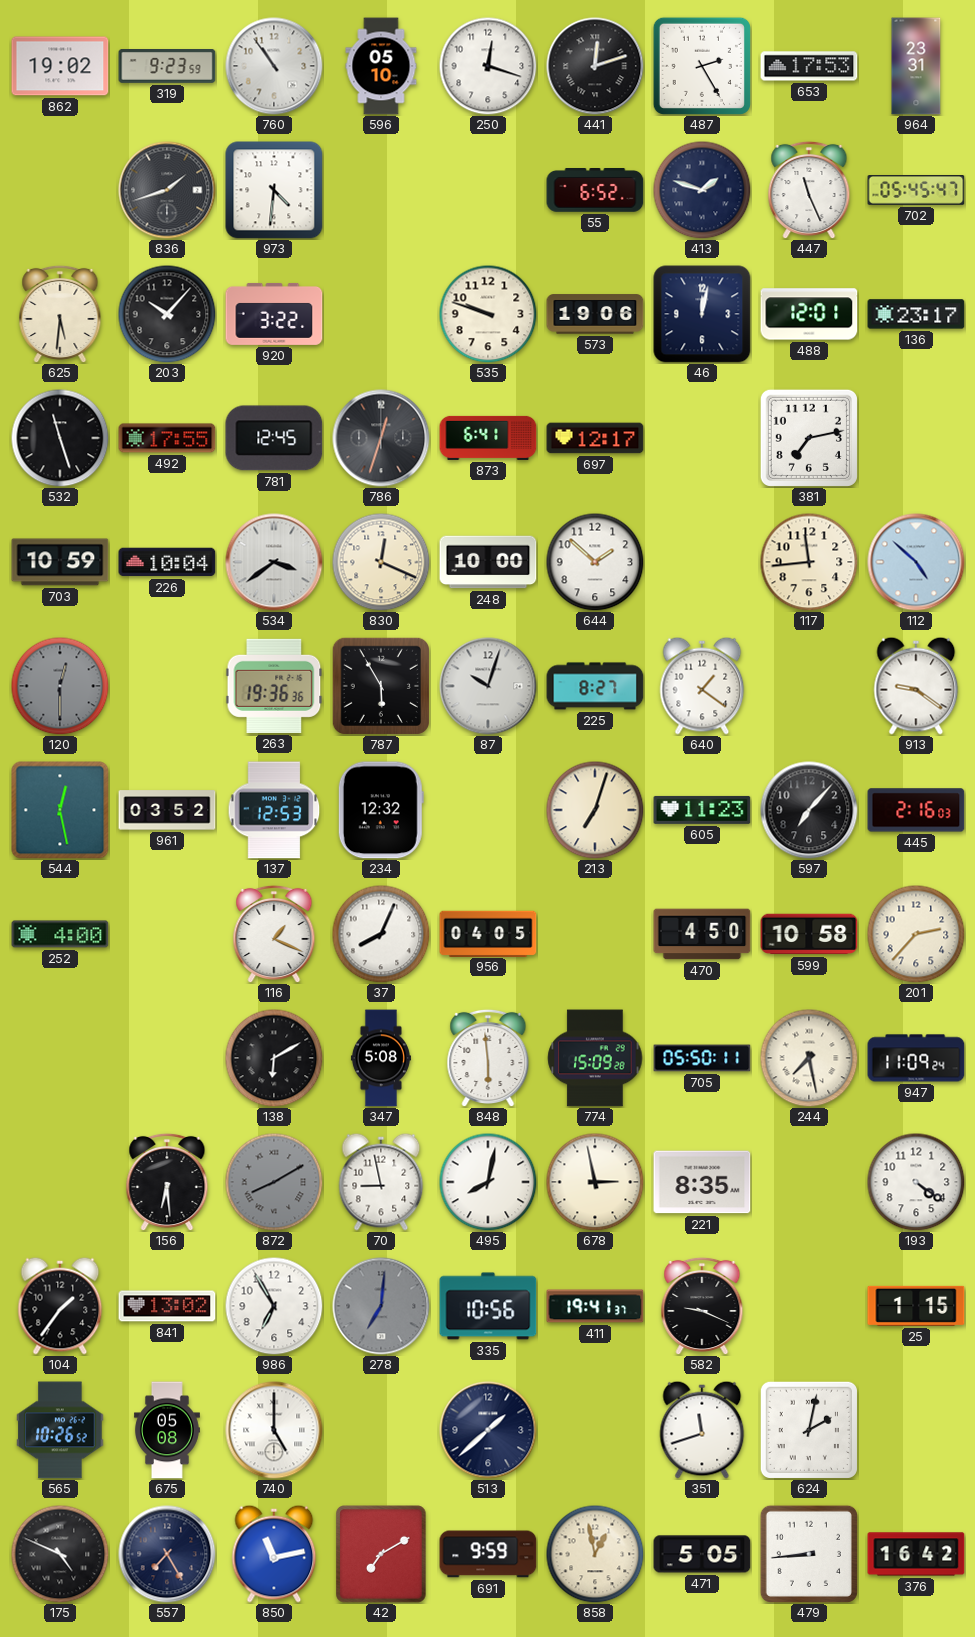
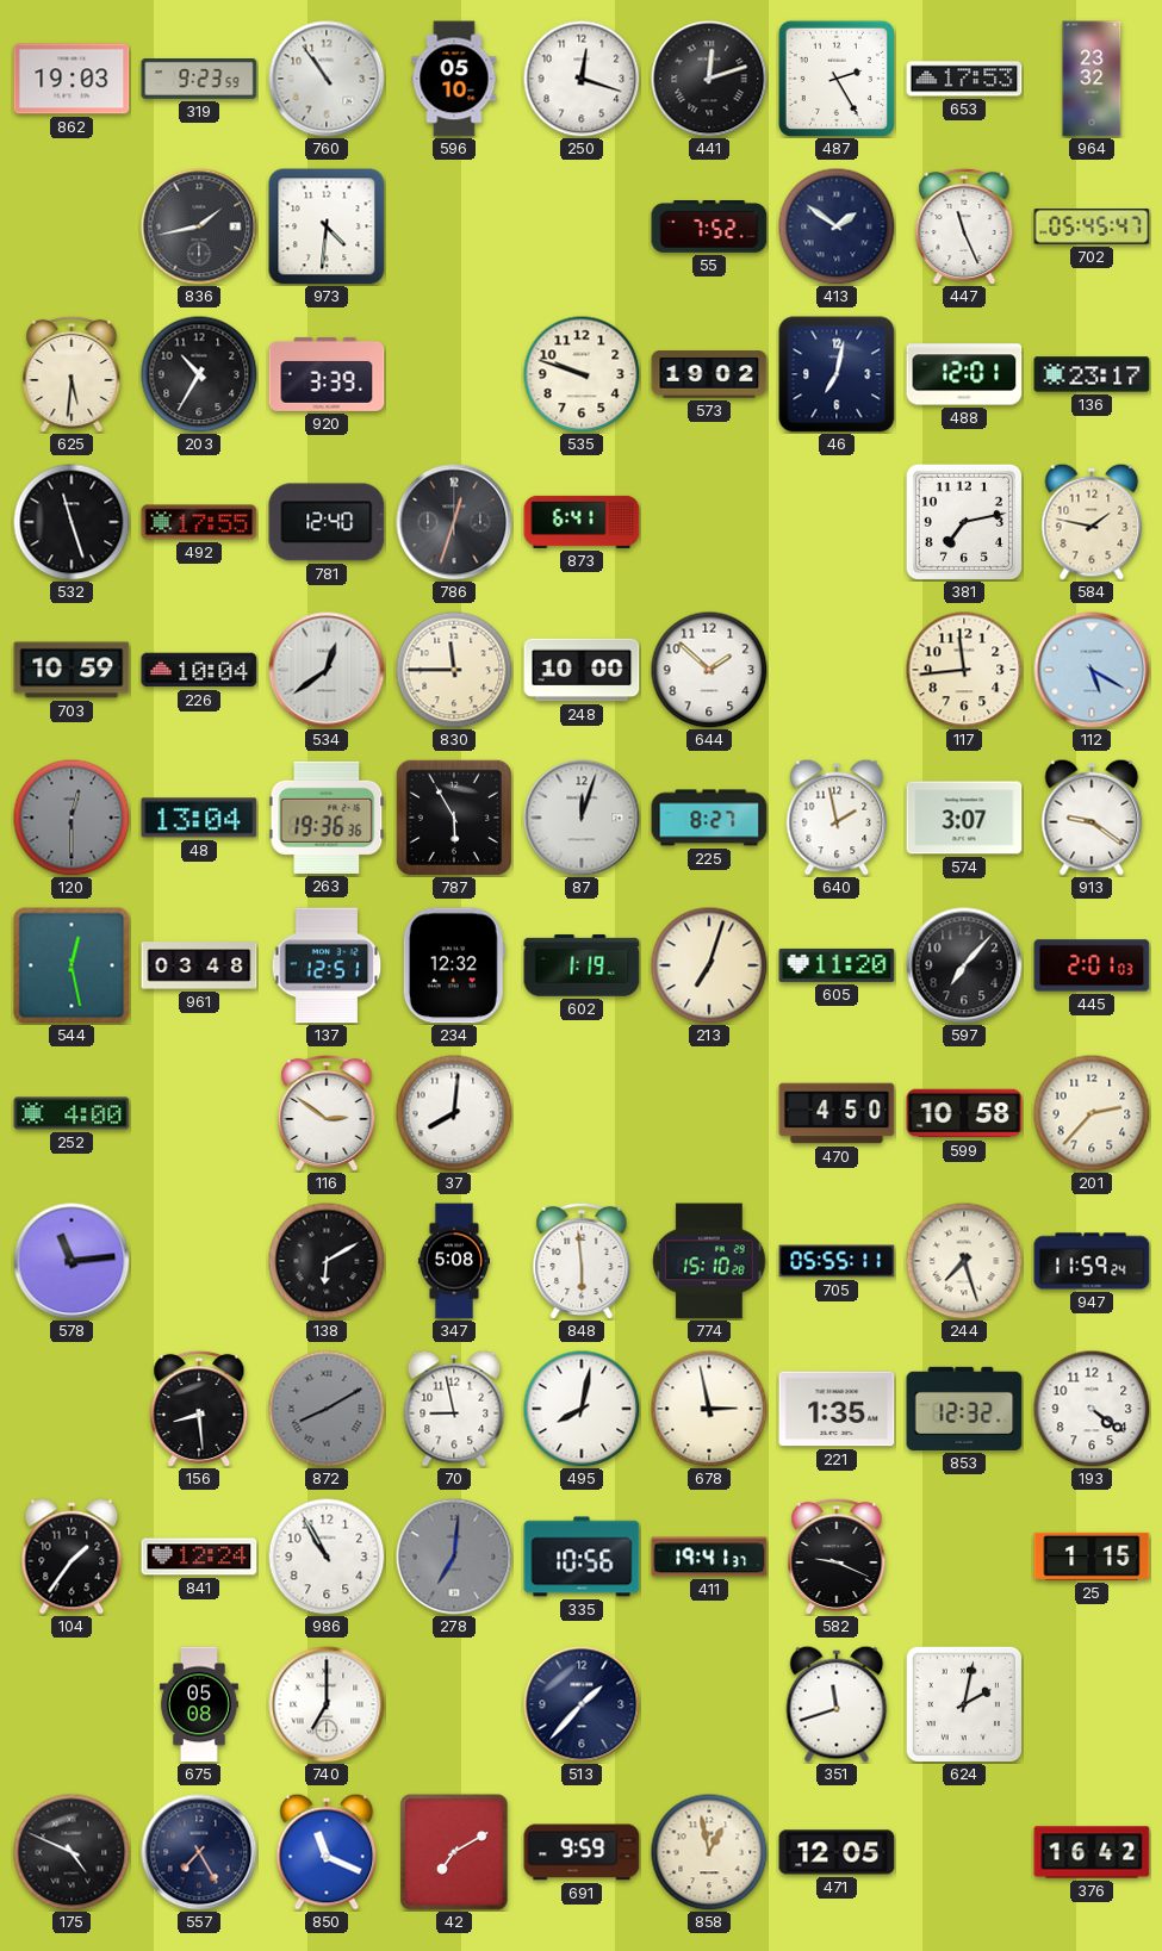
862: 19:02 -> 19:03 (72, 79)
964: 23:31 -> 23:32 (1092, 79)
836: 1:42 -> 1:43 (199, 226)
55: 6:52 -> 7:52 (709, 228)
413: 1:48 -> 1:51 (837, 226)
203: 10:07 -> 10:35 (199, 374)
920: 3:22 -> 3:39 (327, 374)
573: 19:06 -> 19:02 (709, 374)
46: 12:02 -> 7:02 (837, 374)
781: 12:45 -> 12:40 (327, 522)
697: 12:17 -> none (595, 438)
584: none -> 1:47 (1092, 522)
534: 3:39 -> 12:39 (327, 670)
830: 12:19 -> 11:45 (454, 670)
112: 4:52 -> 5:20 (1092, 670)
48: none -> 13:04 (199, 818)
87: 10:03 -> 12:03 (582, 818)
640: 1:21 -> 1:58 (837, 818)
574: none -> 3:07 (964, 818)
961: 03:52 -> 03:48 (199, 965)
137: 12:53 -> 12:51 (327, 965)
602: none -> 1:19 (582, 965)
605: 11:23 -> 11:20 (837, 965)
445: 2:16 -> 2:01 (1092, 965)
116: 1:19 -> 2:51 (327, 1113)
37: 8:04 -> 8:01 (454, 1113)
956: 04:05 -> none (488, 933)
578: none -> 11:14 (72, 1261)
774: 15:09 -> 15:10 (709, 1261)
705: 05:50 -> 05:55 (837, 1261)
244: 7:28 -> 7:27 (964, 1261)
947: 11:09 -> 11:59 (1092, 1261)
156: 6:29 -> 8:29 (199, 1409)
221: 8:35 -> 1:35 (837, 1409)
853: none -> 12:32 (964, 1409)
841: 13:02 -> 12:24 (199, 1557)
986: 6:55 -> 10:55 (327, 1557)
565: 10:26 -> none (60, 1430)
740: 5:00 -> 7:00 (327, 1704)
513: 1:38 -> 1:37 (582, 1704)
850: 11:13 -> 11:19 (327, 1852)
471: 5:05 -> 12:05 (837, 1852)
479: 8:44 -> none (809, 1554)
